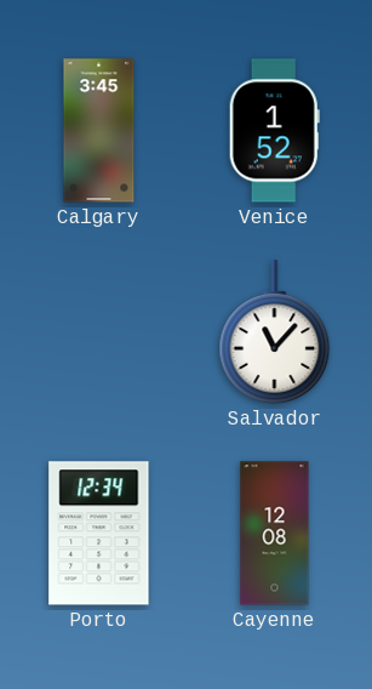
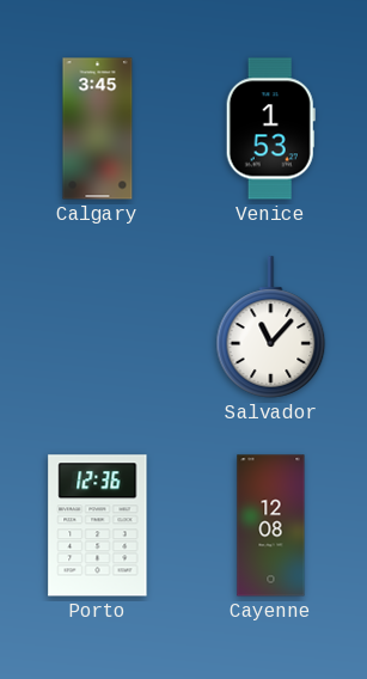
Venice: 1:52 -> 1:53 (270, 129)
Porto: 12:34 -> 12:36 (98, 526)
